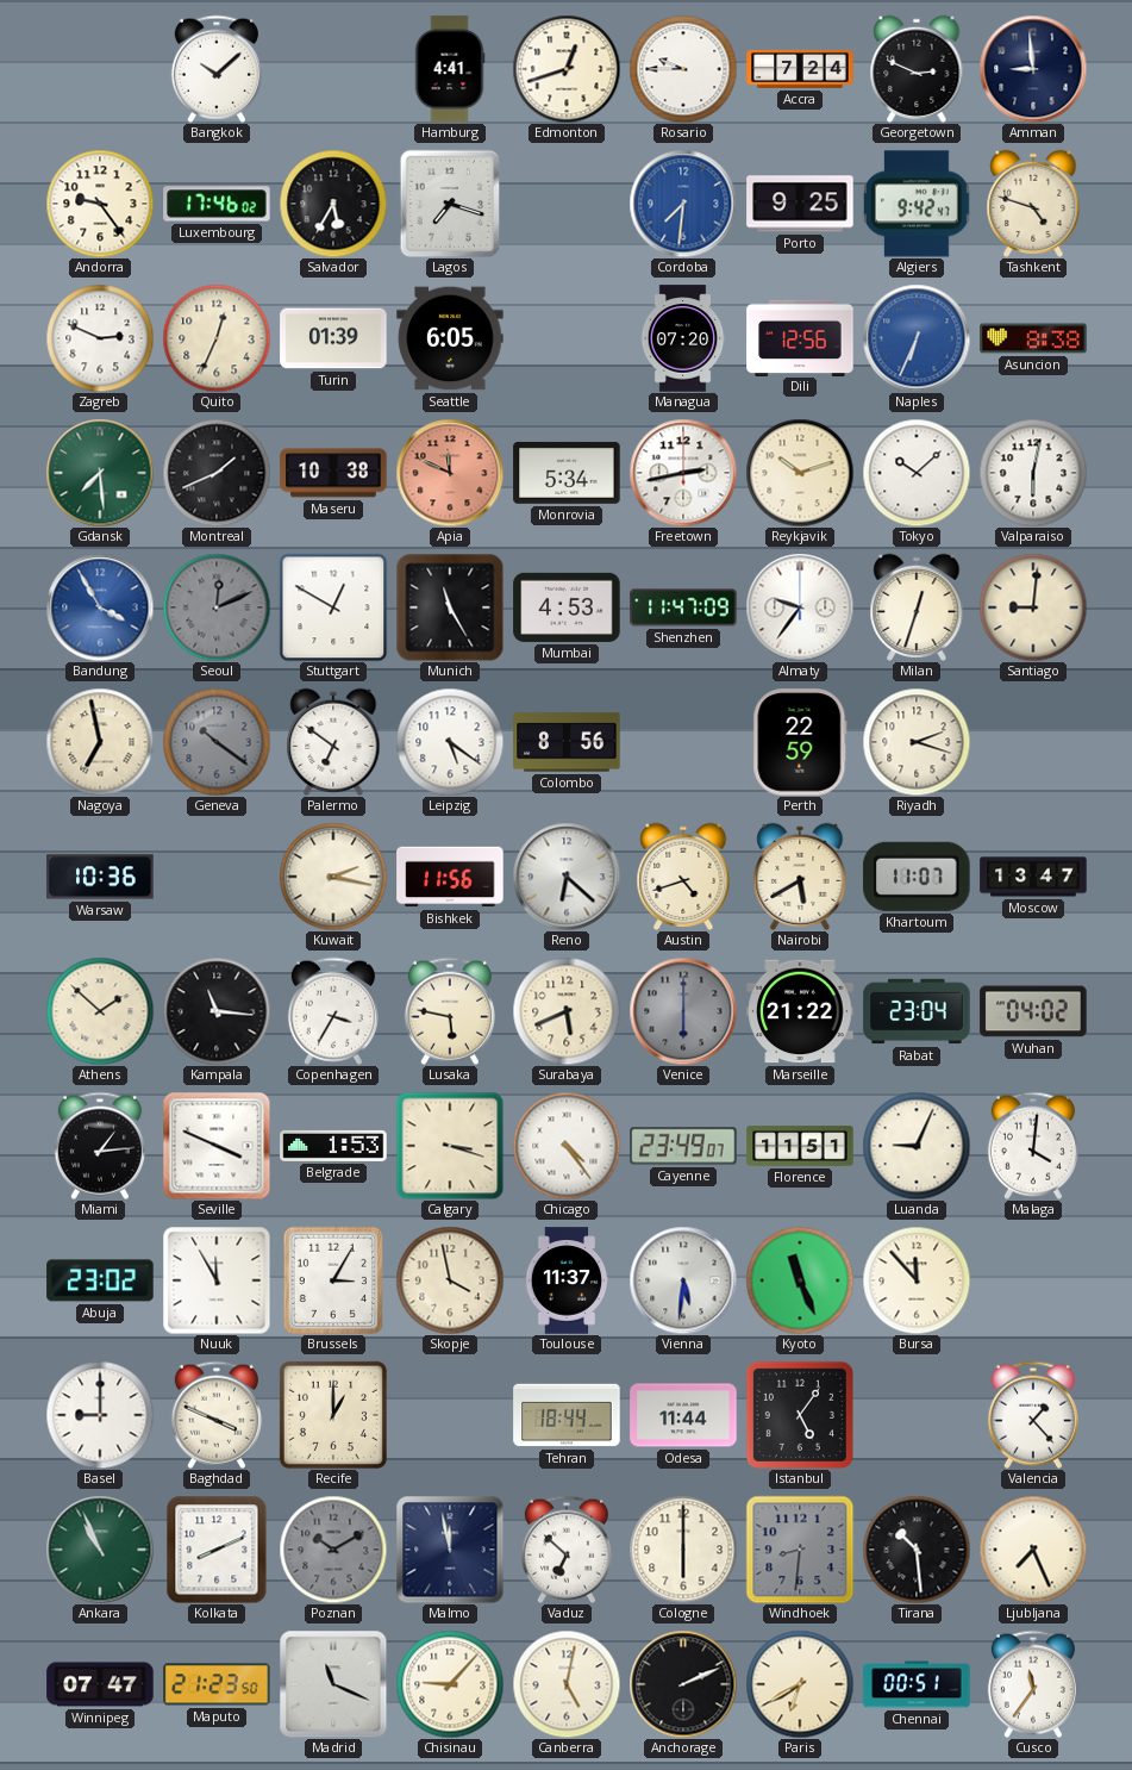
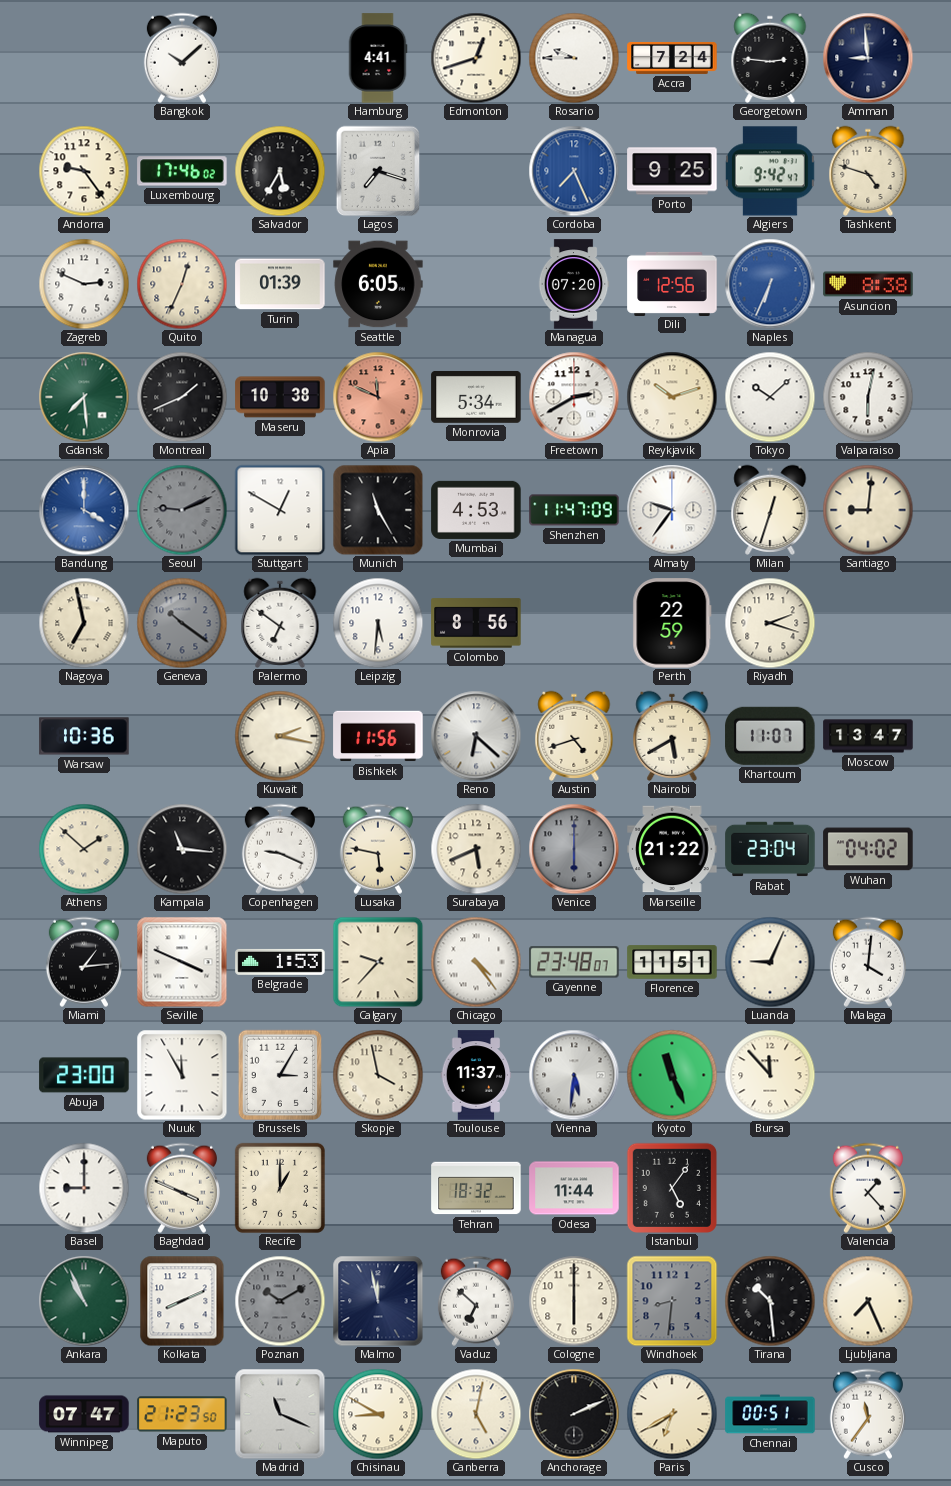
Georgetown: 2:49 -> 2:46 (770, 58)
Cordoba: 7:31 -> 7:26 (574, 171)
Freetown: 2:43 -> 2:40 (574, 397)
Bandung: 3:55 -> 4:00 (84, 510)
Seoul: 12:11 -> 9:11 (182, 510)
Leipzig: 5:21 -> 5:31 (378, 623)
Copenhagen: 3:35 -> 9:19 (280, 849)
Calgary: 3:18 -> 9:37 (378, 962)
Cayenne: 23:49 -> 23:48 (574, 962)
Abuja: 23:02 -> 23:00 (84, 1075)
Tehran: 18:44 -> 18:32 (476, 1188)
Chisinau: 9:07 -> 8:50 (378, 1414)
